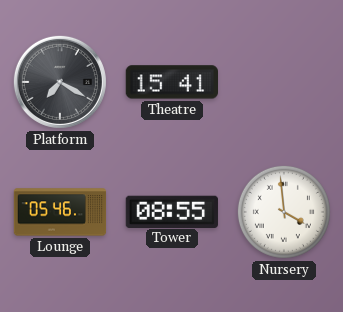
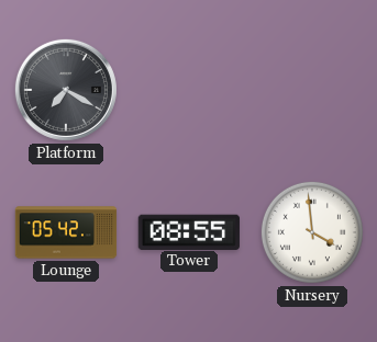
Theatre: 15:41 -> none (171, 82)
Lounge: 05:46 -> 05:42 (66, 232)
